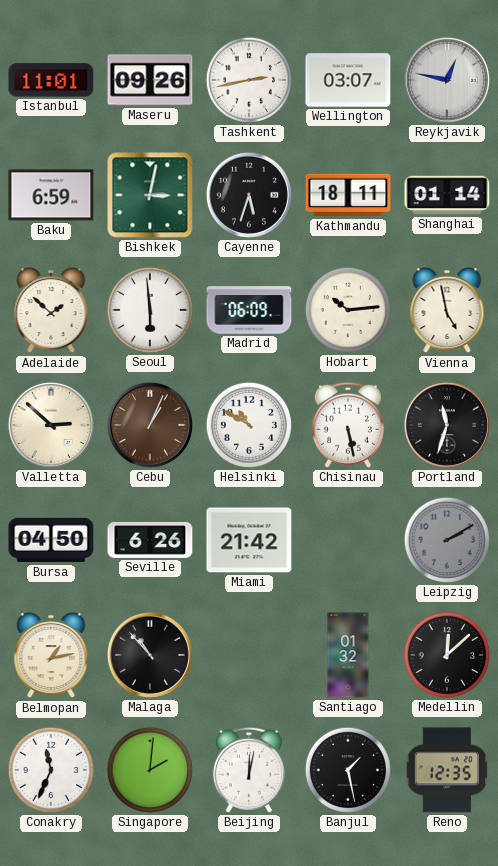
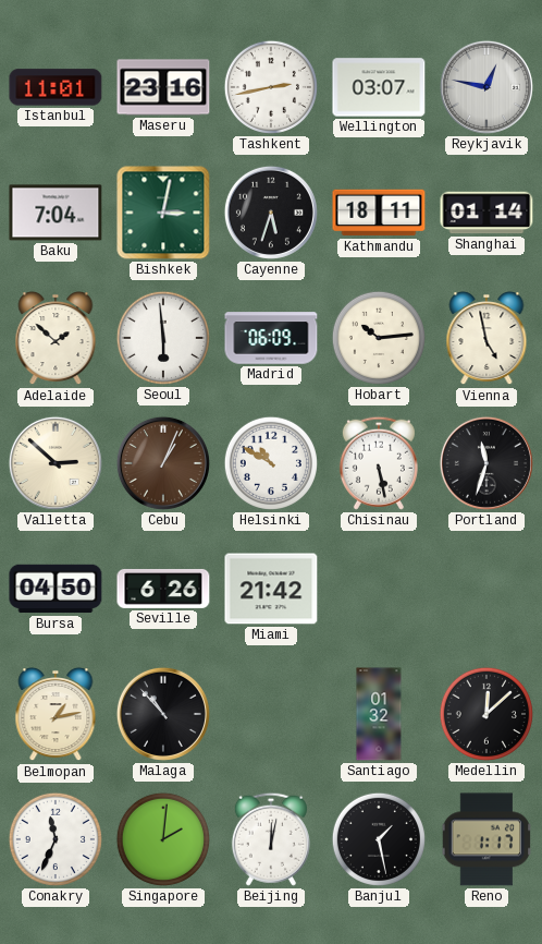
Maseru: 09:26 -> 23:16 (163, 87)
Baku: 6:59 -> 7:04 (56, 213)
Leipzig: 2:10 -> none (447, 540)
Reno: 12:35 -> 1:17 (486, 839)
